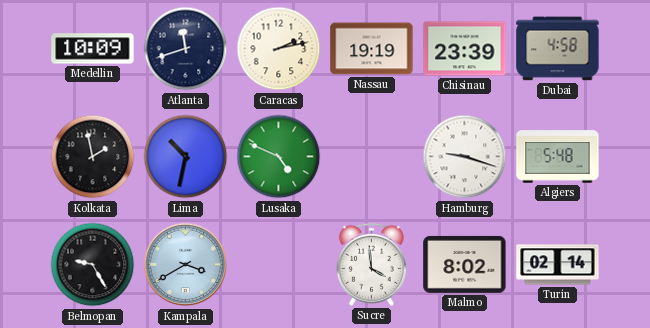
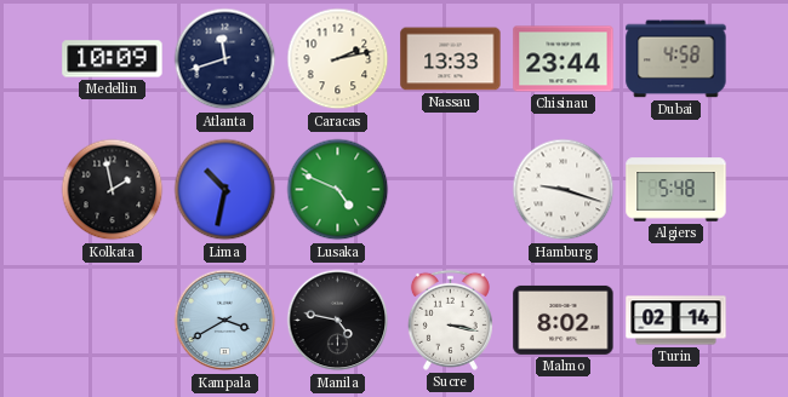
Nassau: 19:19 -> 13:33 (451, 59)
Chisinau: 23:39 -> 23:44 (564, 59)
Belmopan: 9:25 -> none (93, 265)
Manila: none -> 4:47 (338, 321)
Sucre: 3:59 -> 3:17 (450, 320)
